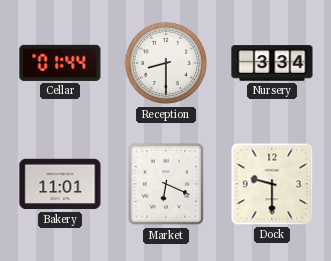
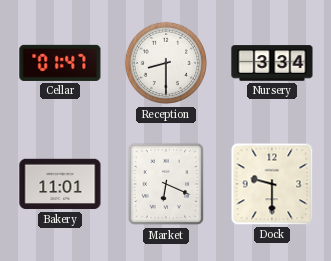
Cellar: 01:44 -> 01:47 (60, 63)
